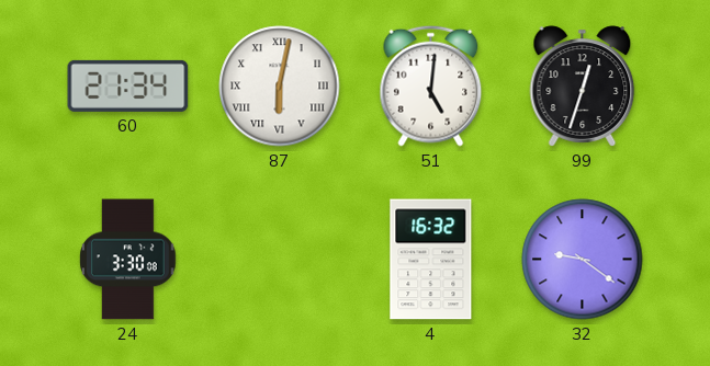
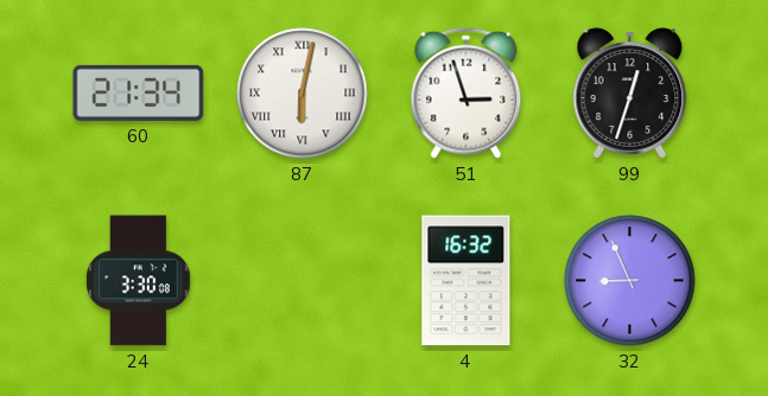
51: 5:01 -> 2:57 (466, 92)
32: 9:21 -> 8:56 (630, 281)
